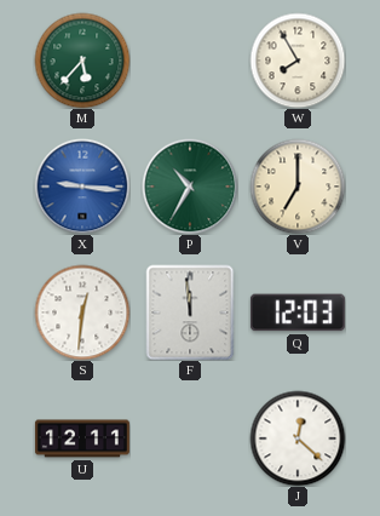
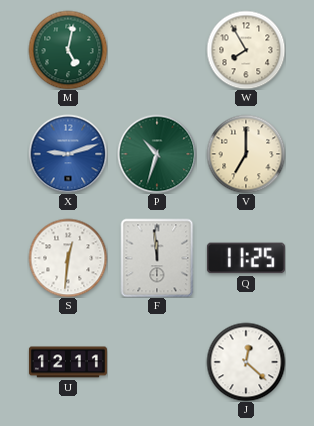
M: 5:37 -> 5:02 (68, 50)
X: 9:16 -> 9:12 (68, 154)
P: 10:35 -> 10:33 (157, 154)
Q: 12:03 -> 11:25 (246, 258)
